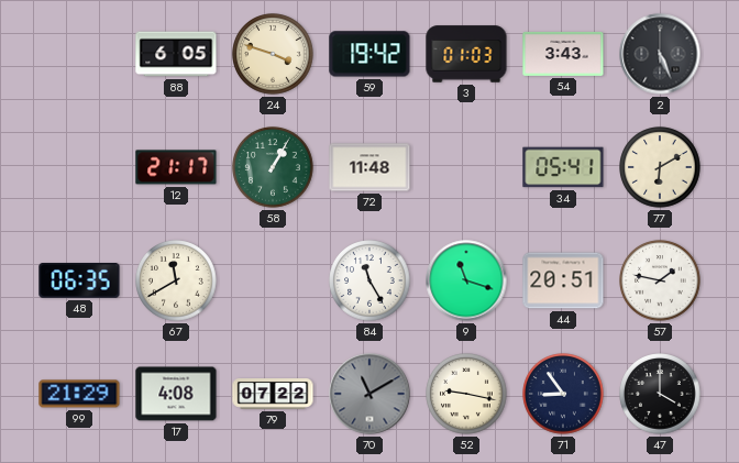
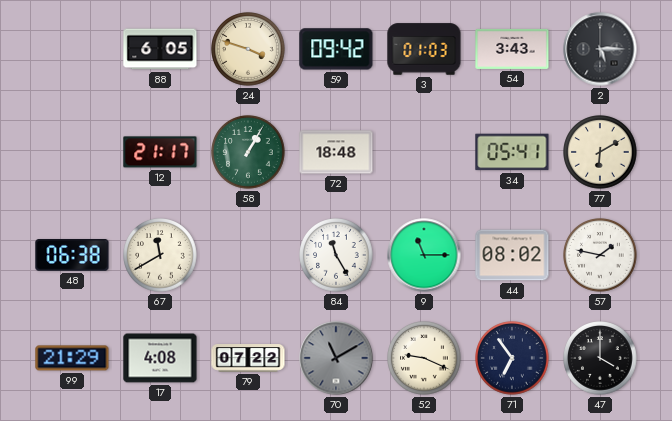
59: 19:42 -> 09:42 (336, 49)
2: 5:26 -> 5:15 (600, 49)
72: 11:48 -> 18:48 (336, 152)
48: 06:35 -> 06:38 (72, 256)
9: 11:18 -> 11:15 (424, 255)
44: 20:51 -> 08:02 (512, 255)
52: 9:17 -> 9:19 (424, 358)
71: 8:54 -> 6:54 (512, 358)
